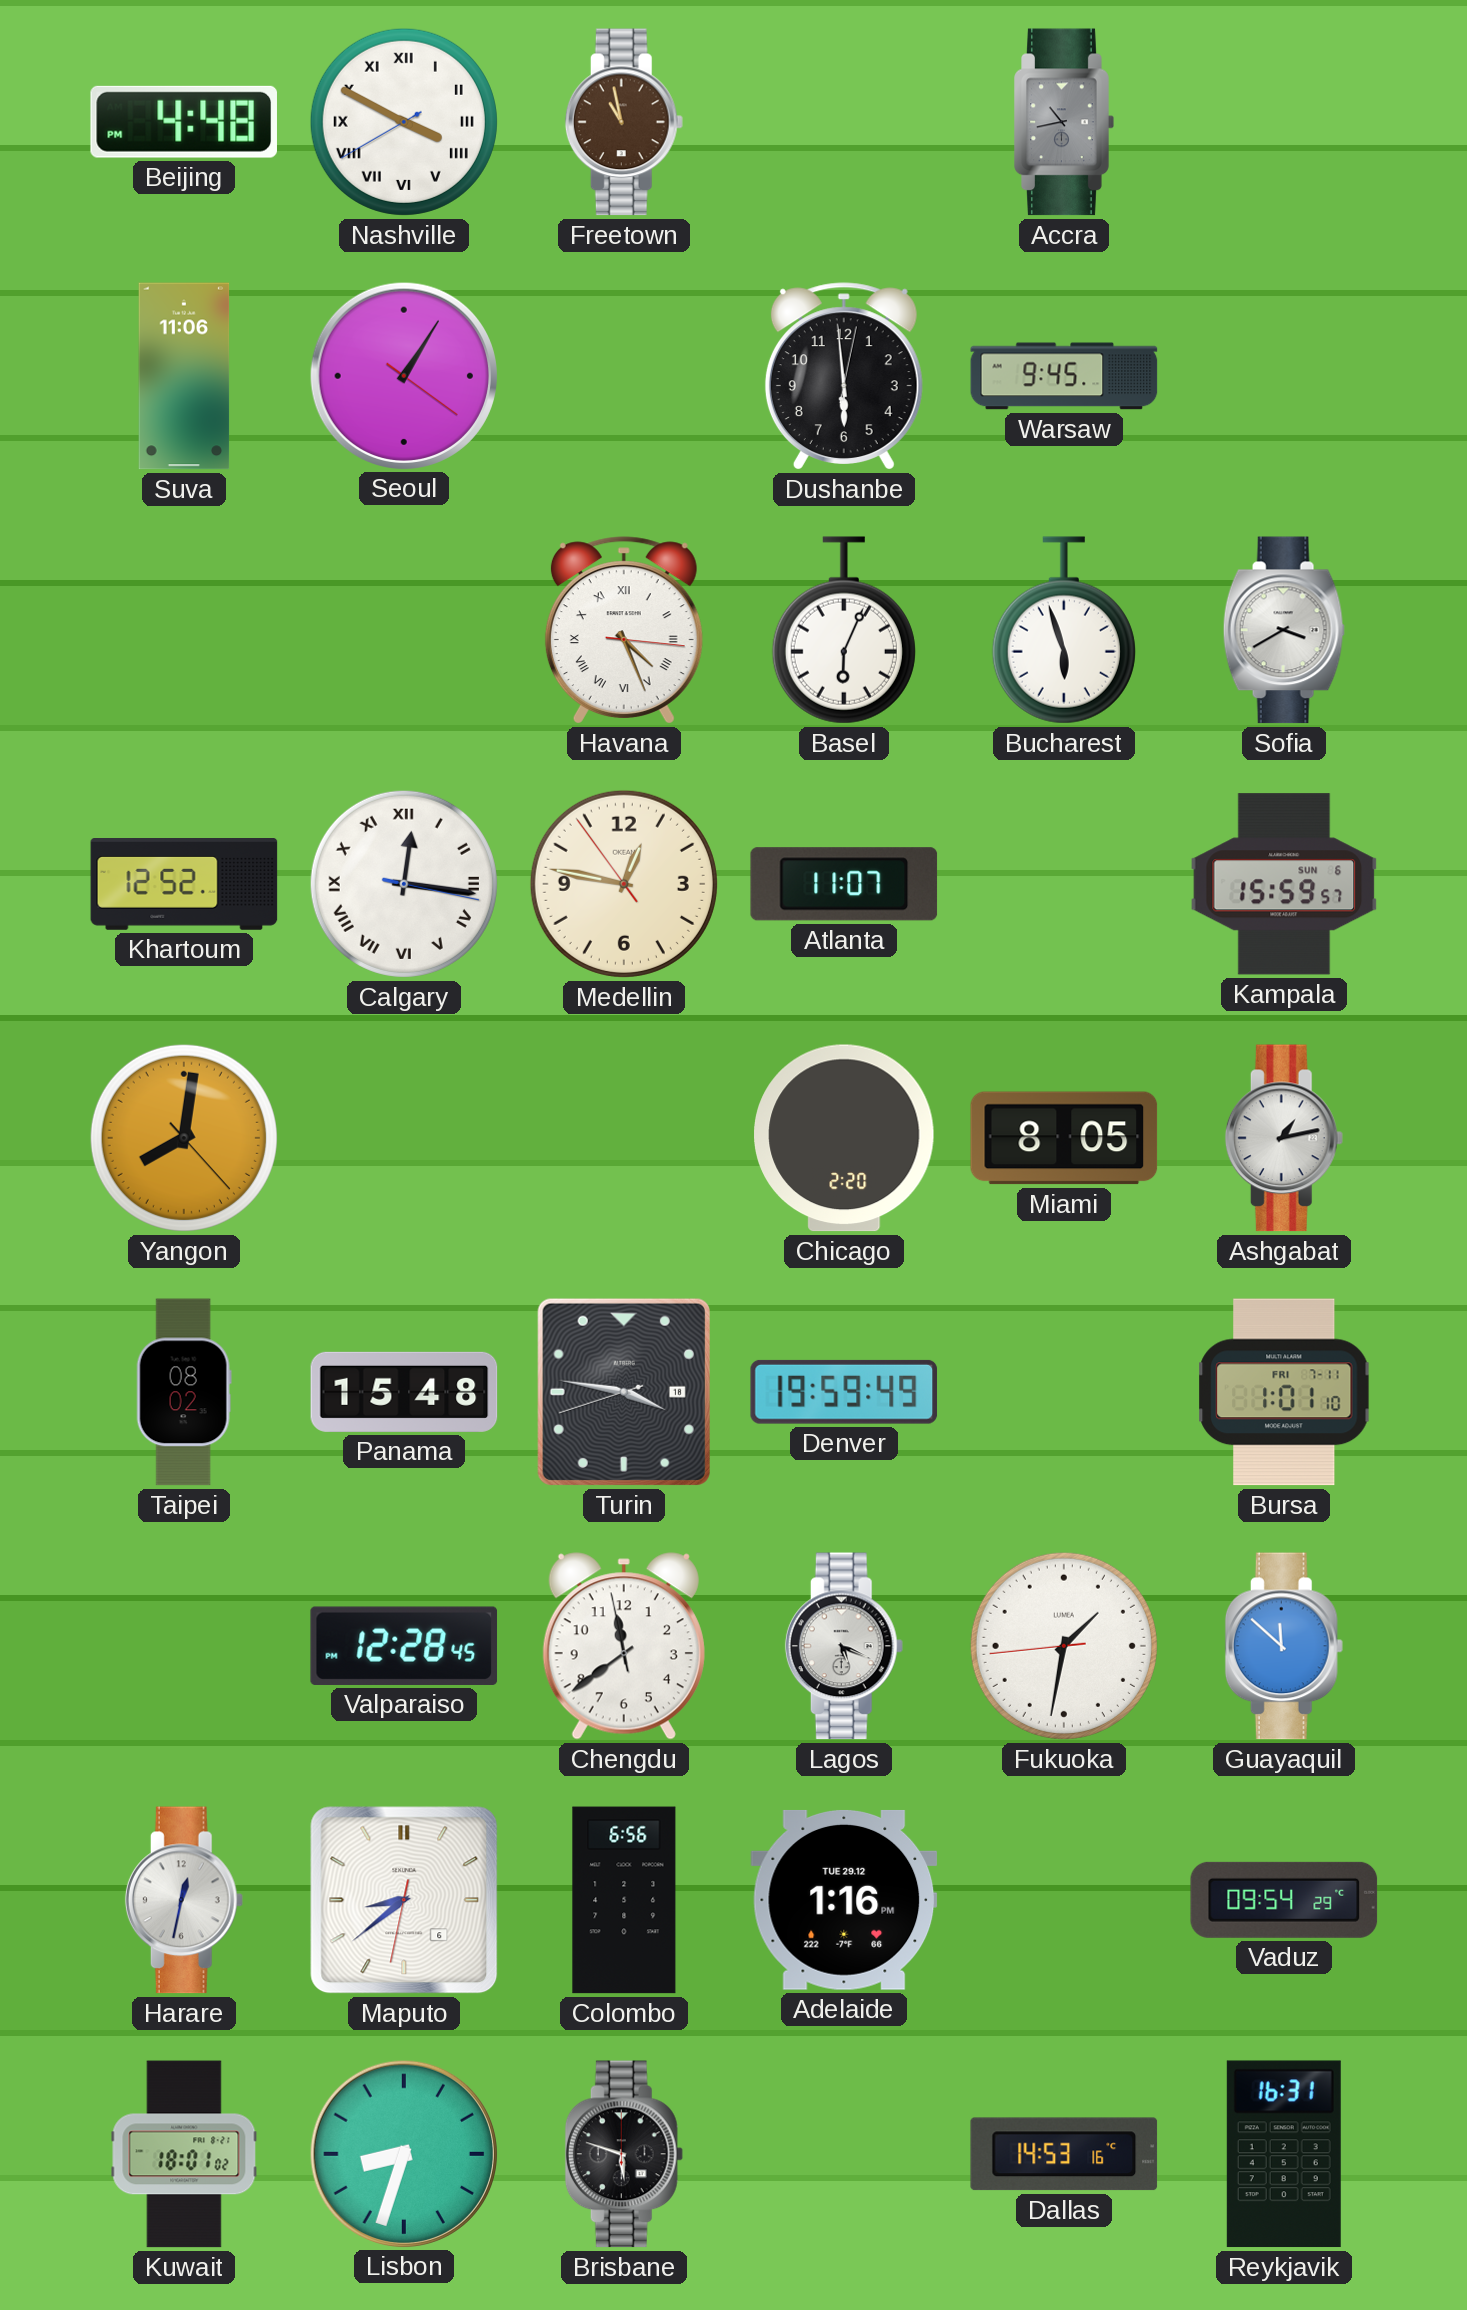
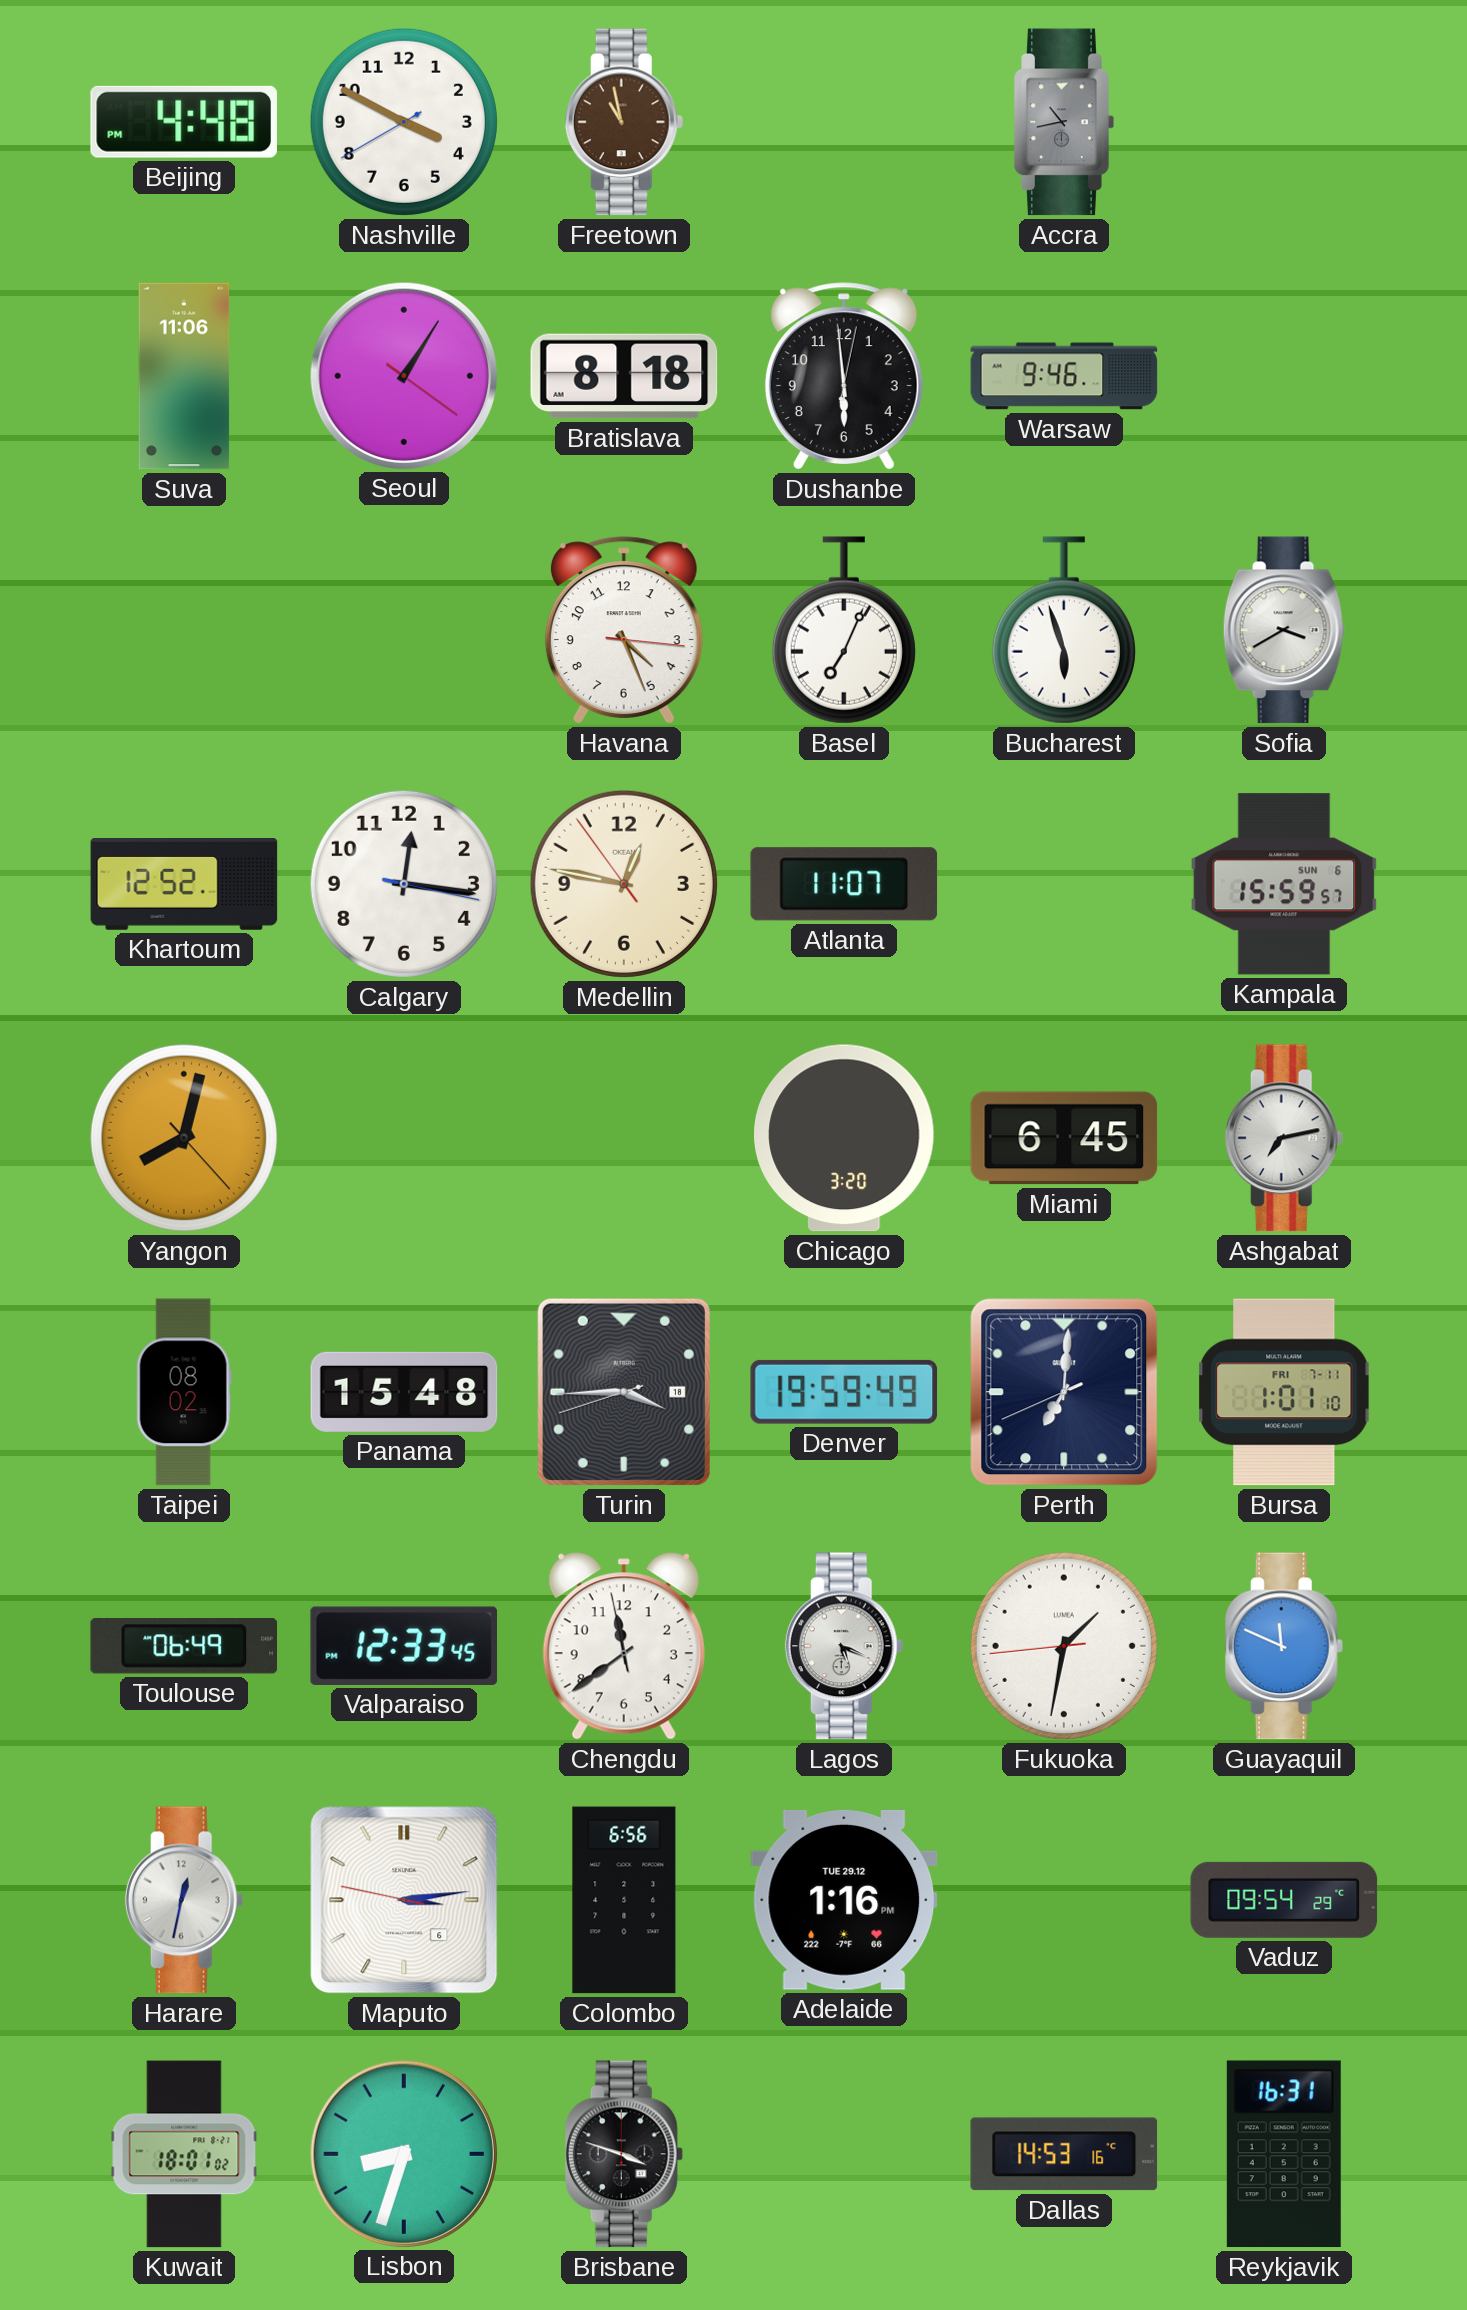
Nashville numerals: Roman -> Arabic (404, 122)
Bratislava: none -> 8:18 (624, 376)
Warsaw: 9:45 -> 9:46 (1064, 376)
Havana numerals: Roman -> Arabic (624, 630)
Basel: 6:04 -> 7:04 (844, 630)
Calgary numerals: Roman -> Arabic (404, 884)
Yangon: 8:01 -> 8:02 (184, 1138)
Chicago: 2:20 -> 3:20 (844, 1138)
Miami: 8:05 -> 6:45 (1064, 1138)
Ashgabat: 1:13 -> 7:13 (1284, 1138)
Turin: 3:46 -> 3:44 (624, 1392)
Perth: none -> 7:00 (1064, 1392)
Toulouse: none -> 06:49 (184, 1646)
Valparaiso: 12:28 -> 12:33 (404, 1646)
Guayaquil: 11:52 -> 11:49 (1284, 1646)
Maputo: 8:38 -> 3:13 (404, 1900)
Brisbane: 5:48 -> 3:48 (624, 2154)
